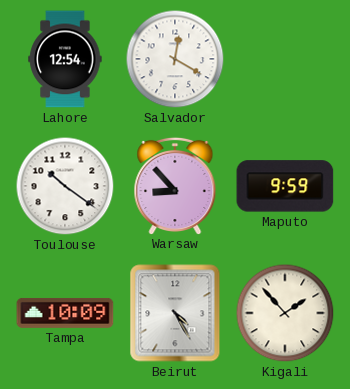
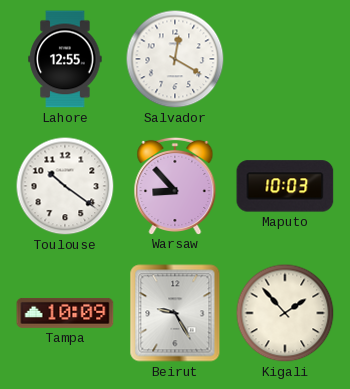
Lahore: 12:54 -> 12:55 (65, 59)
Maputo: 9:59 -> 10:03 (285, 186)
Beirut: 4:25 -> 9:25 (175, 313)
